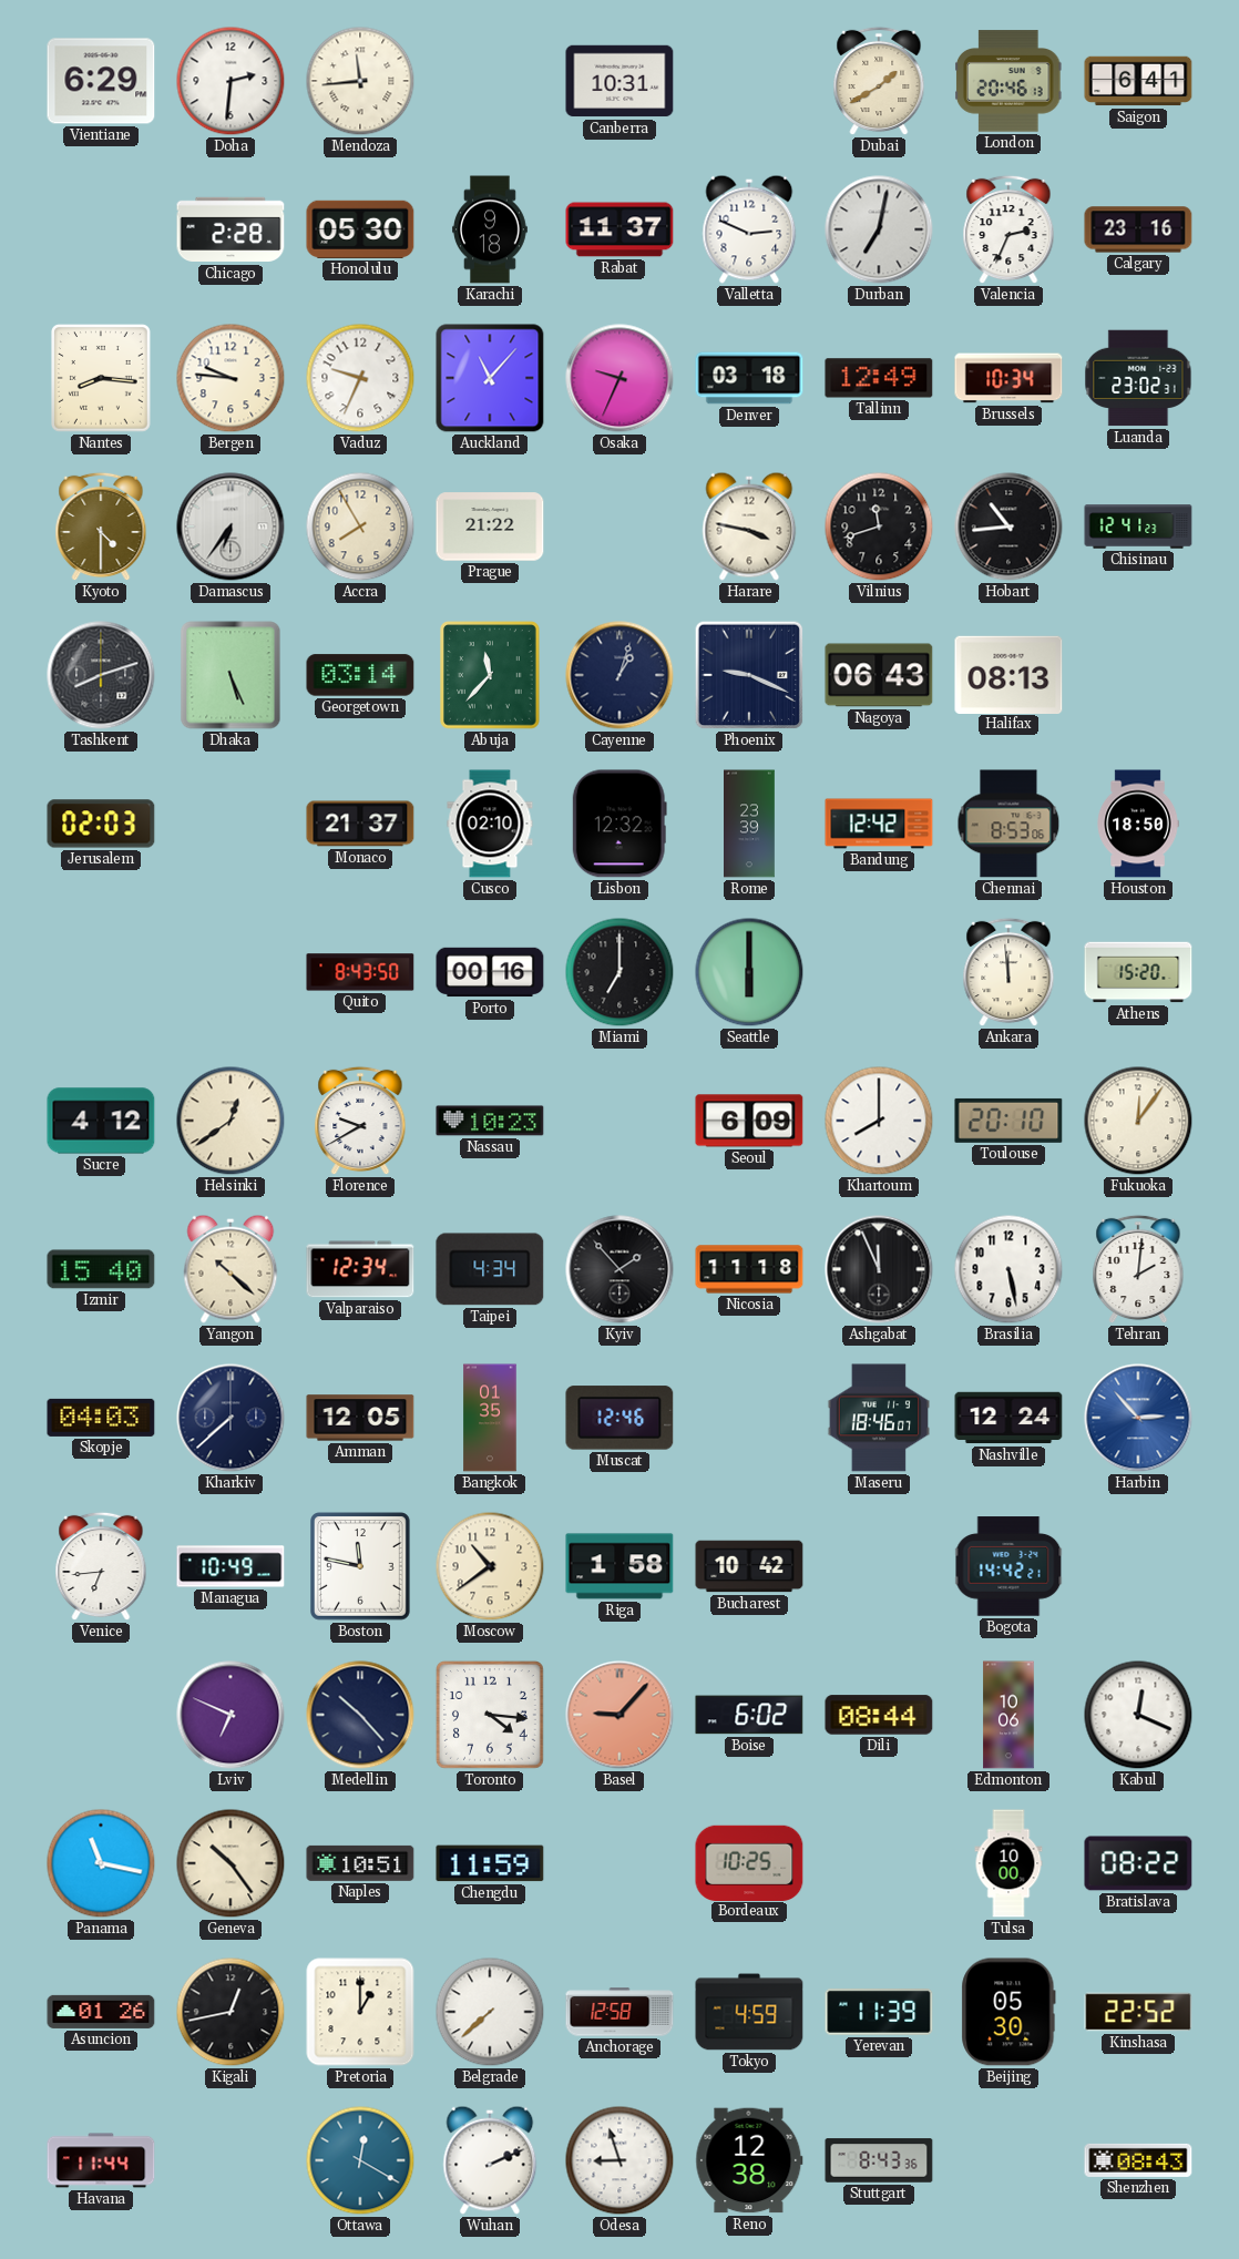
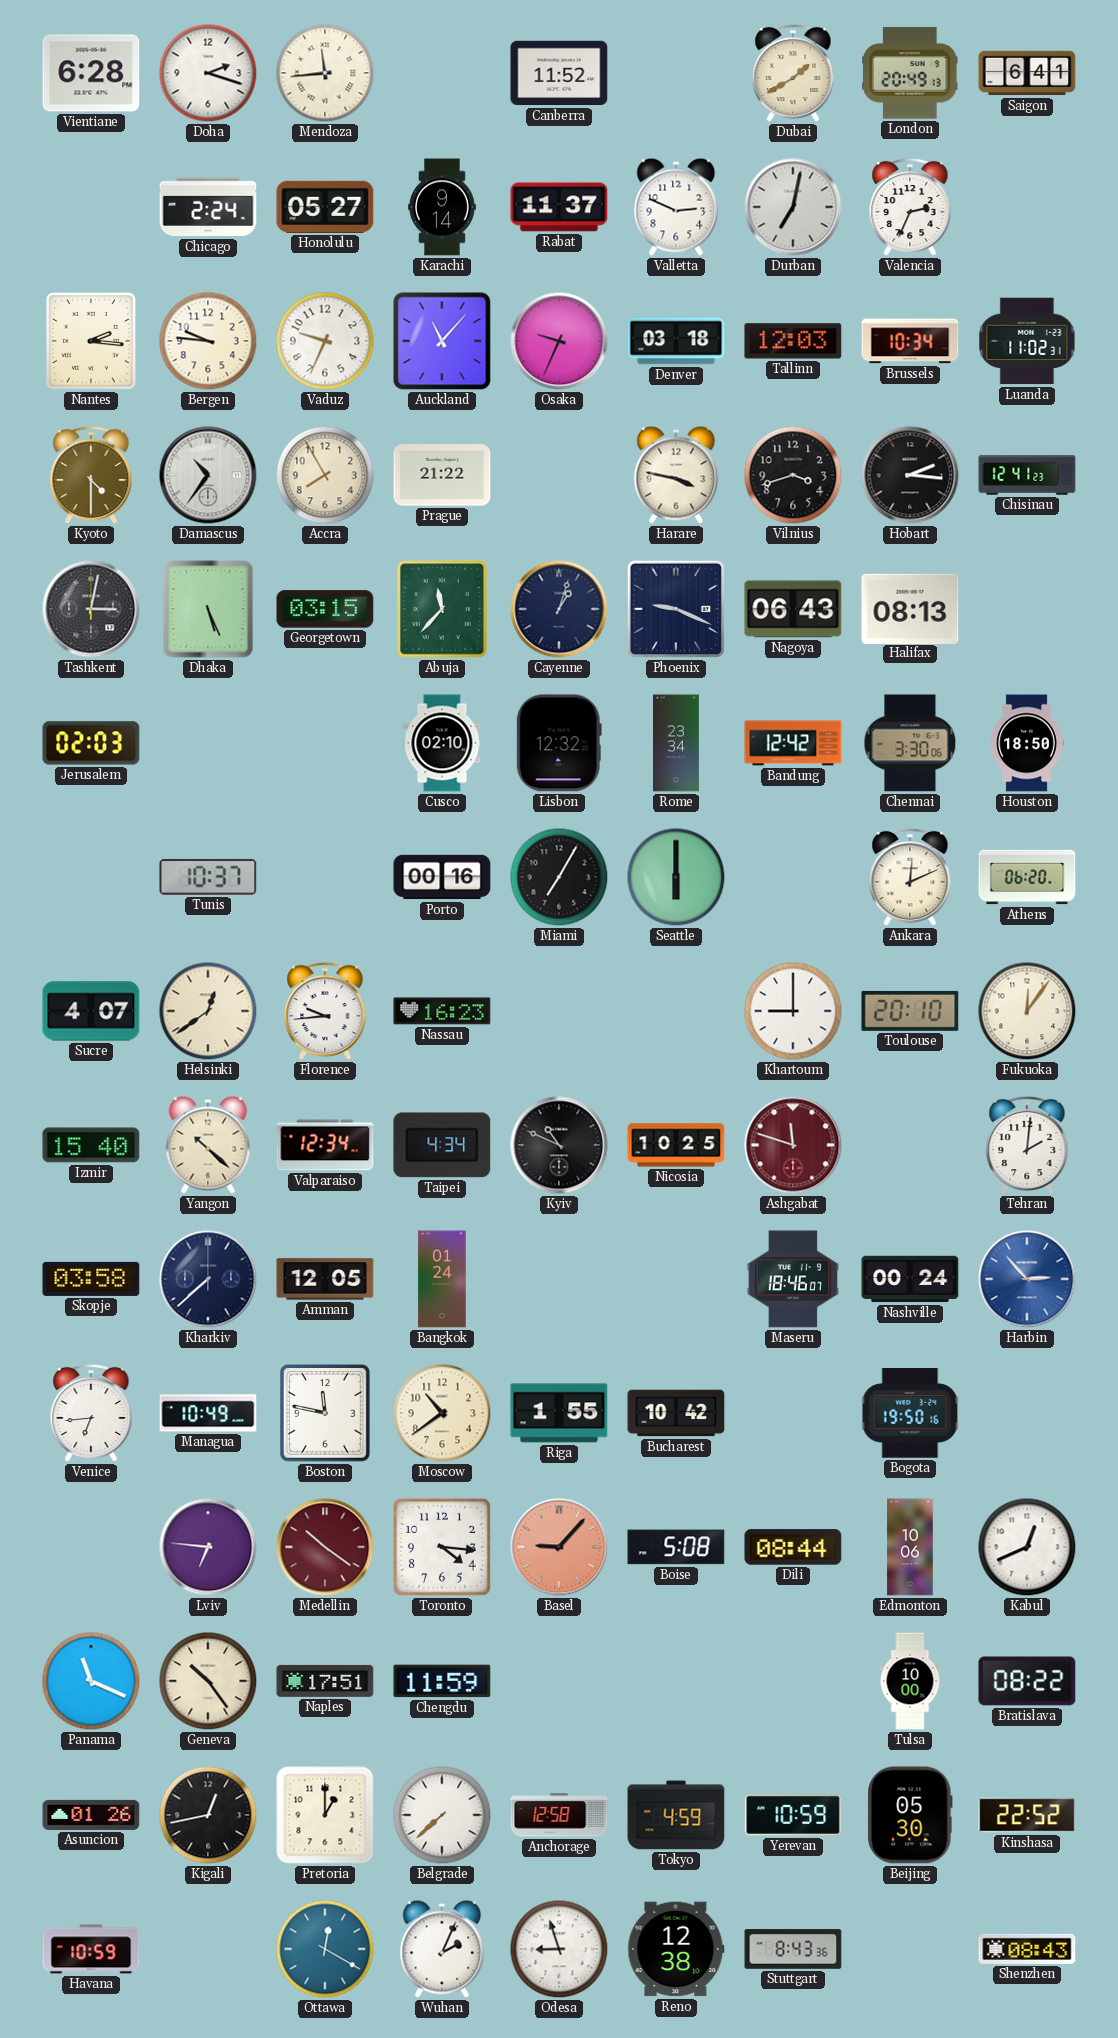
Vientiane: 6:29 -> 6:28 (91, 73)
Doha: 2:31 -> 2:18 (208, 73)
Canberra: 10:31 -> 11:52 (559, 73)
London: 20:46 -> 20:49 (911, 73)
Chicago: 2:28 -> 2:24 (208, 207)
Honolulu: 05:30 -> 05:27 (325, 207)
Karachi: 9:18 -> 9:14 (443, 207)
Calgary: 23:16 -> none (1138, 229)
Nantes: 8:16 -> 2:16 (92, 342)
Tallinn: 12:49 -> 12:03 (793, 341)
Luanda: 23:02 -> 11:02 (1027, 341)
Damascus: 6:36 -> 10:36 (208, 475)
Vilnius: 11:42 -> 3:42 (793, 475)
Hobart: 10:44 -> 2:16 (910, 475)
Tashkent: 8:12 -> 3:02 (91, 609)
Georgetown: 03:14 -> 03:15 (325, 609)
Monaco: 21:37 -> none (360, 824)
Rome: 23:39 -> 23:34 (677, 743)
Chennai: 8:53 -> 3:30 (910, 743)
Tunis: none -> 10:37 (208, 877)
Quito: 8:43 -> none (360, 972)
Miami: 7:00 -> 7:05 (559, 877)
Ankara: 11:59 -> 12:11 (910, 877)
Athens: 15:20 -> 06:20 (1027, 877)
Sucre: 4:12 -> 4:07 (91, 1011)
Florence: 9:40 -> 9:44 (325, 1011)
Nassau: 10:23 -> 16:23 (442, 1011)
Seoul: 6:09 -> none (749, 1121)
Khartoum: 8:00 -> 9:00 (793, 1011)
Kyiv: 1:53 -> 10:49 (559, 1145)
Nicosia: 11:18 -> 10:25 (676, 1145)
Ashgabat: 11:56 -> 11:48 (793, 1145)
Ashgabat dial: black -> burgundy (793, 1145)
Brasilia: 5:28 -> none (1008, 1269)
Skopje: 04:03 -> 03:58 (91, 1279)
Bangkok: 01:35 -> 01:24 (442, 1279)
Muscat: 12:46 -> none (619, 1418)
Nashville: 12:24 -> 00:24 (910, 1279)
Riga: 1:58 -> 1:55 (559, 1413)
Bogota: 14:42 -> 19:50 (910, 1413)
Lviv: 6:49 -> 6:46 (208, 1547)
Medellin: 10:23 -> 10:21 (325, 1547)
Medellin dial: navy -> burgundy (325, 1547)
Boise: 6:02 -> 5:08 (676, 1547)
Kabul: 12:19 -> 12:41 (1027, 1547)
Panama: 11:17 -> 11:19 (91, 1681)
Naples: 10:51 -> 17:51 (325, 1681)
Bordeaux: 10:25 -> none (749, 1862)
Yerevan: 11:39 -> 10:59 (793, 1816)
Havana: 11:44 -> 10:59 (91, 1949)
Wuhan: 2:11 -> 2:04 (442, 1949)
